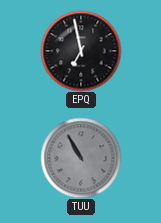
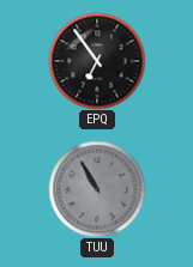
EPQ: 6:58 -> 6:54 (97, 61)
